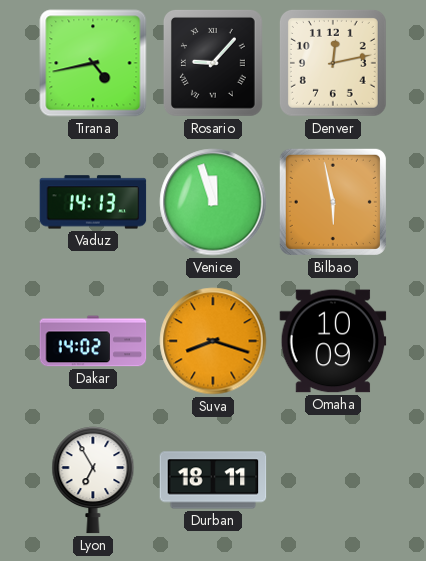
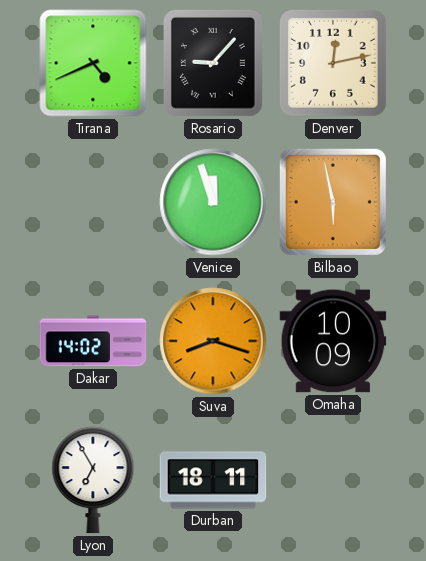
Tirana: 4:43 -> 4:41 (93, 63)
Vaduz: 14:13 -> none (93, 202)
